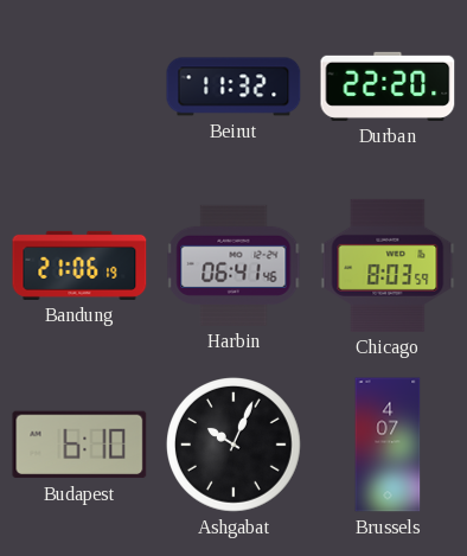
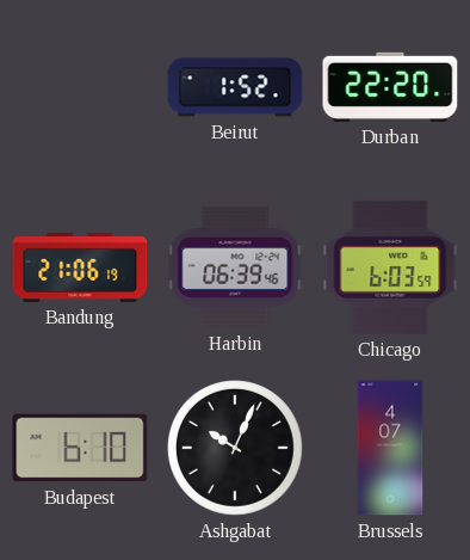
Beirut: 11:32 -> 1:52 (235, 87)
Harbin: 06:41 -> 06:39 (235, 267)
Chicago: 8:03 -> 6:03 (390, 267)
